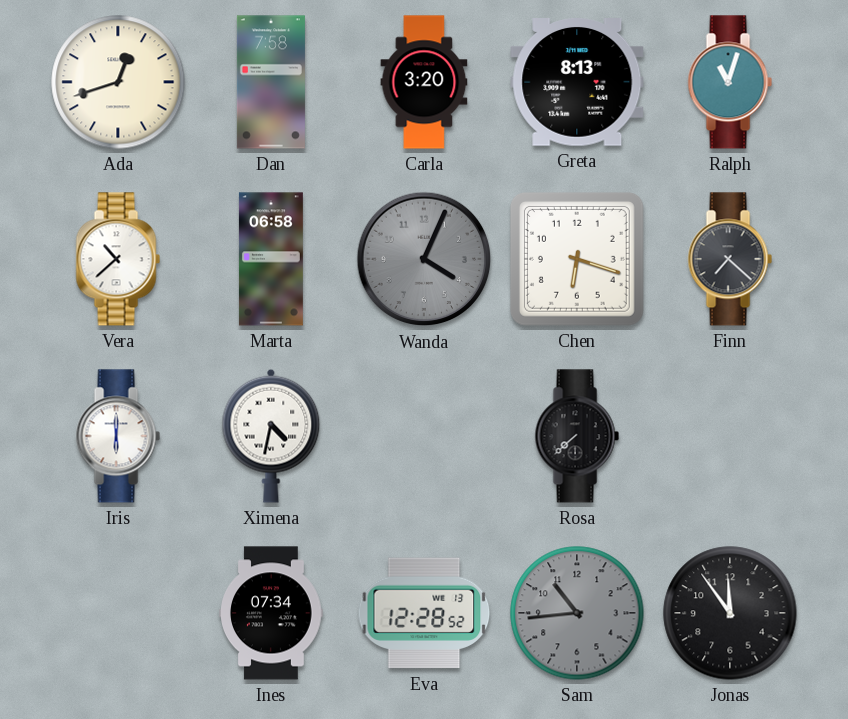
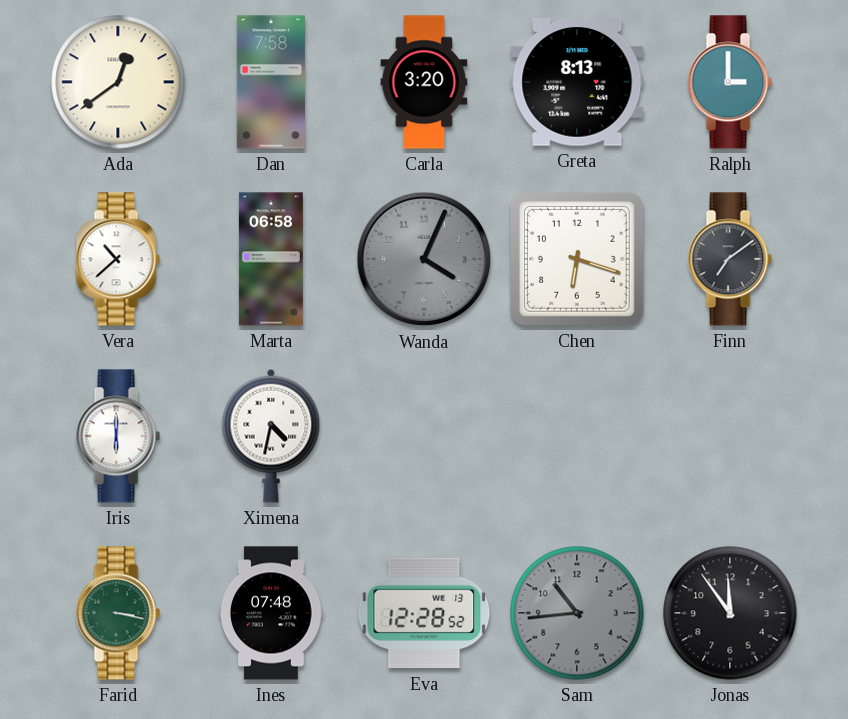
Ada: 12:42 -> 12:39 (118, 82)
Ralph: 11:03 -> 3:00 (730, 82)
Finn: 7:22 -> 7:09 (730, 259)
Rosa: 7:38 -> none (577, 436)
Farid: none -> 3:17 (118, 613)
Ines: 07:34 -> 07:48 (271, 613)
